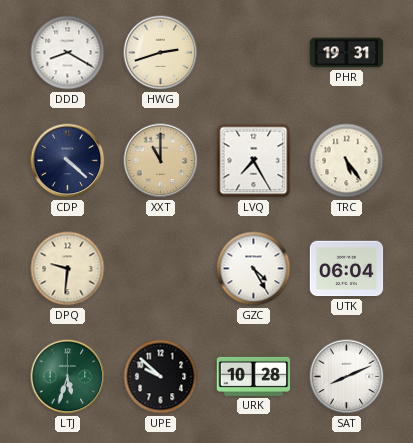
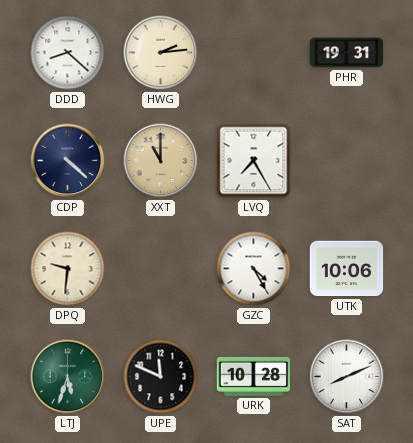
DDD: 8:20 -> 8:22 (68, 53)
HWG: 2:42 -> 2:14 (161, 53)
TRC: 5:24 -> none (347, 161)
UTK: 06:04 -> 10:06 (347, 269)
UPE: 9:52 -> 11:49 (161, 377)
